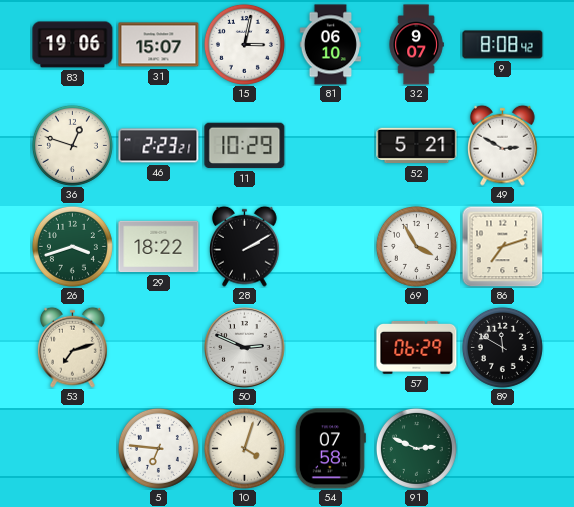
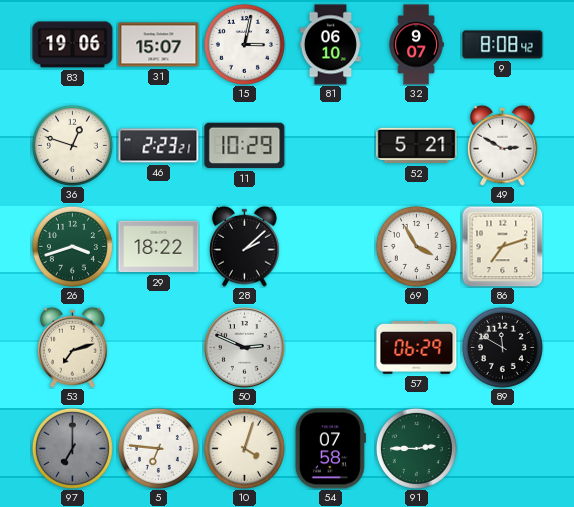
28: 2:10 -> 2:08 (245, 246)
97: none -> 7:00 (72, 448)
91: 2:49 -> 2:45 (416, 448)
